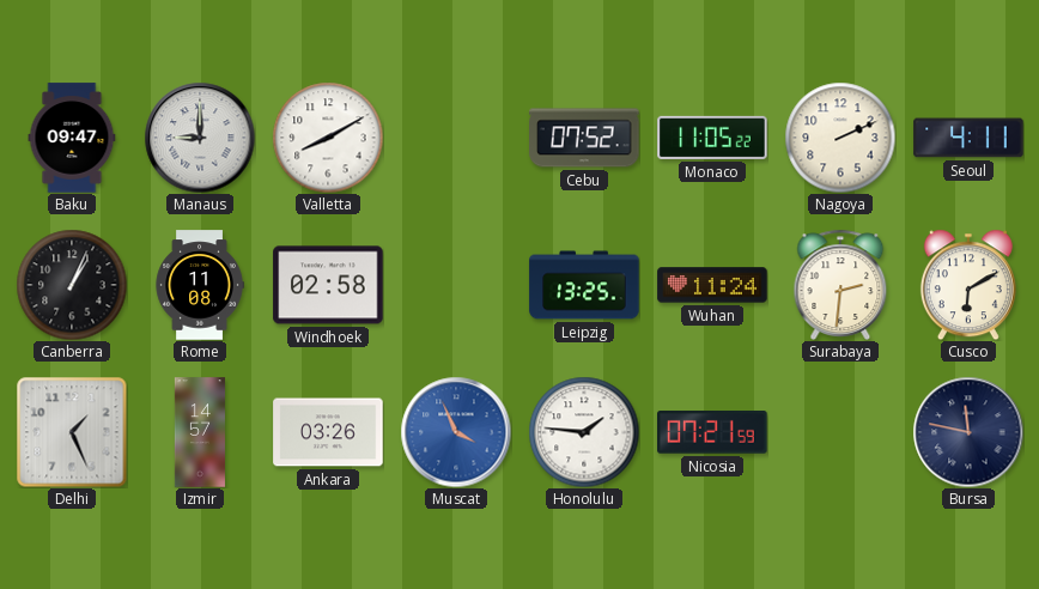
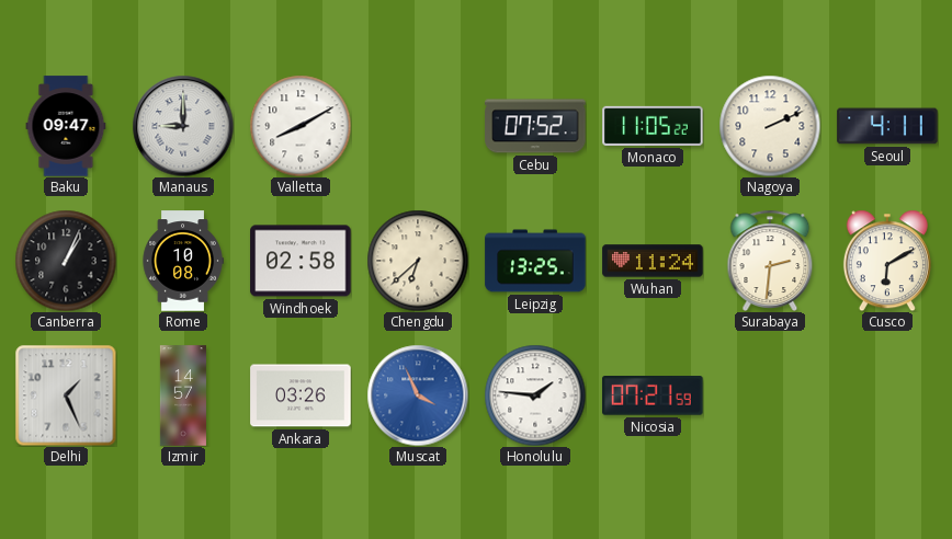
Rome: 11:08 -> 10:08 (183, 261)
Chengdu: none -> 6:38 (418, 261)
Bursa: 11:47 -> none (968, 432)
